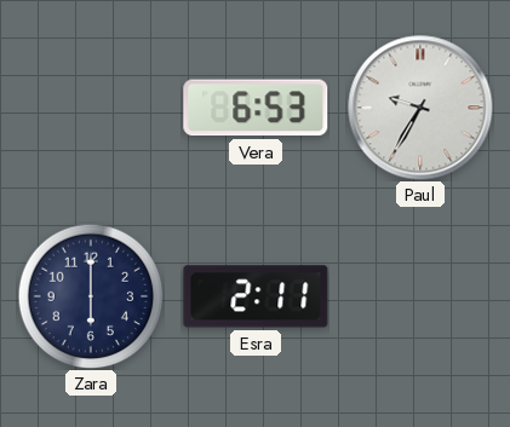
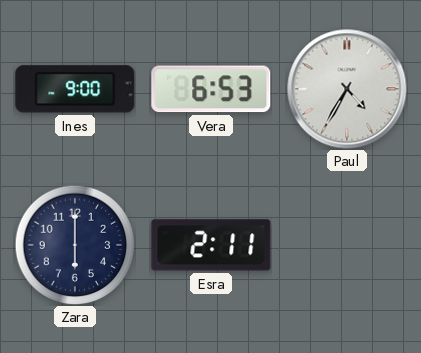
Ines: none -> 9:00 (75, 89)
Paul: 9:35 -> 4:35 (347, 89)
